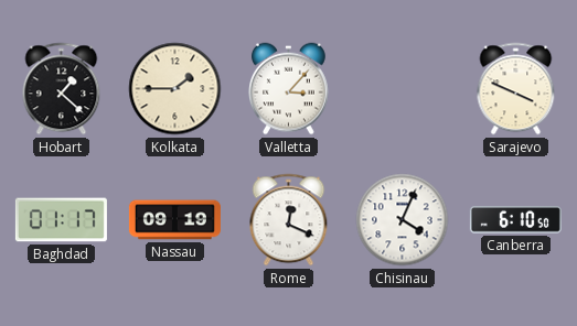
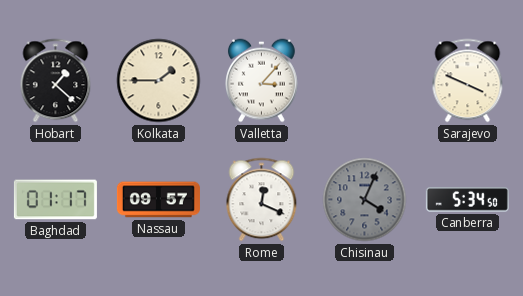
Nassau: 09:19 -> 09:57 (158, 200)
Chisinau dial: white -> grey (365, 200)
Canberra: 6:10 -> 5:34 (467, 200)
